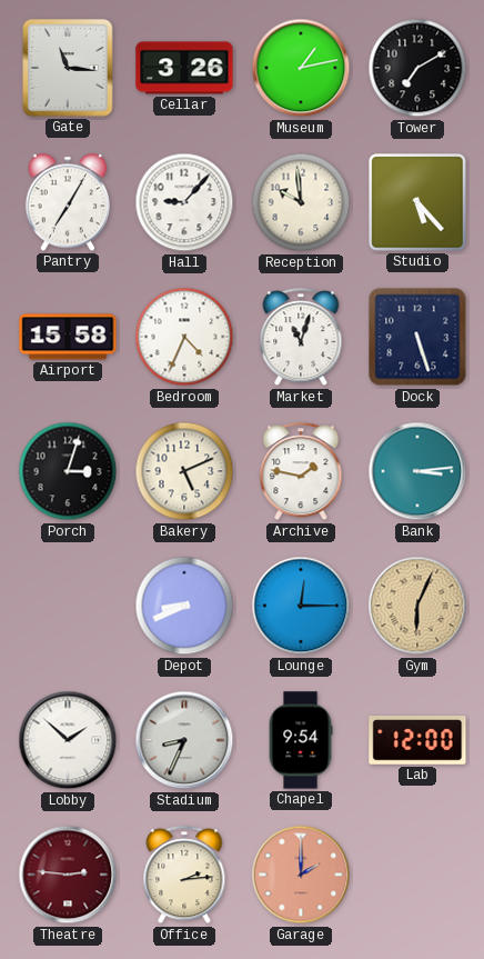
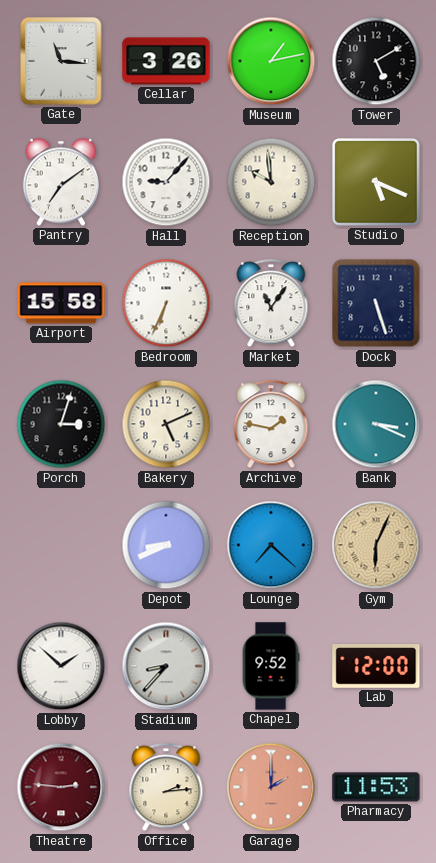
Tower: 7:10 -> 5:10 (376, 61)
Pantry: 7:05 -> 7:09 (60, 182)
Studio: 5:23 -> 5:19 (376, 182)
Bedroom: 4:34 -> 6:34 (166, 303)
Market: 11:03 -> 11:06 (271, 304)
Bank: 3:14 -> 3:19 (376, 424)
Lounge: 12:15 -> 7:22 (271, 545)
Stadium: 8:34 -> 8:37 (166, 666)
Chapel: 9:54 -> 9:52 (271, 666)
Pharmacy: none -> 11:53 (376, 787)
